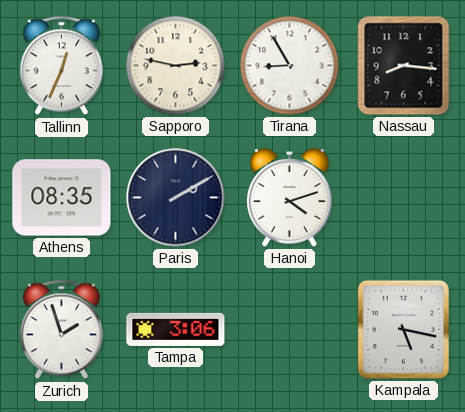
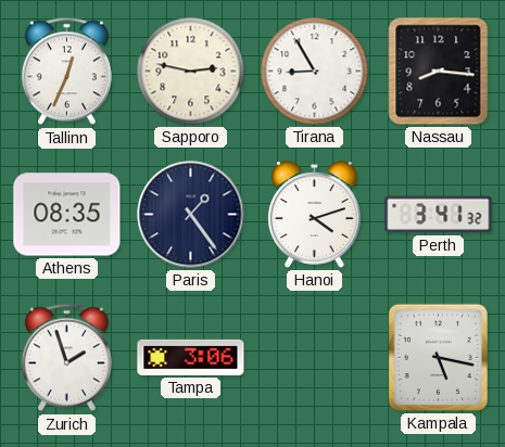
Paris: 2:10 -> 1:24 (191, 215)
Perth: none -> 3:41 (439, 215)
